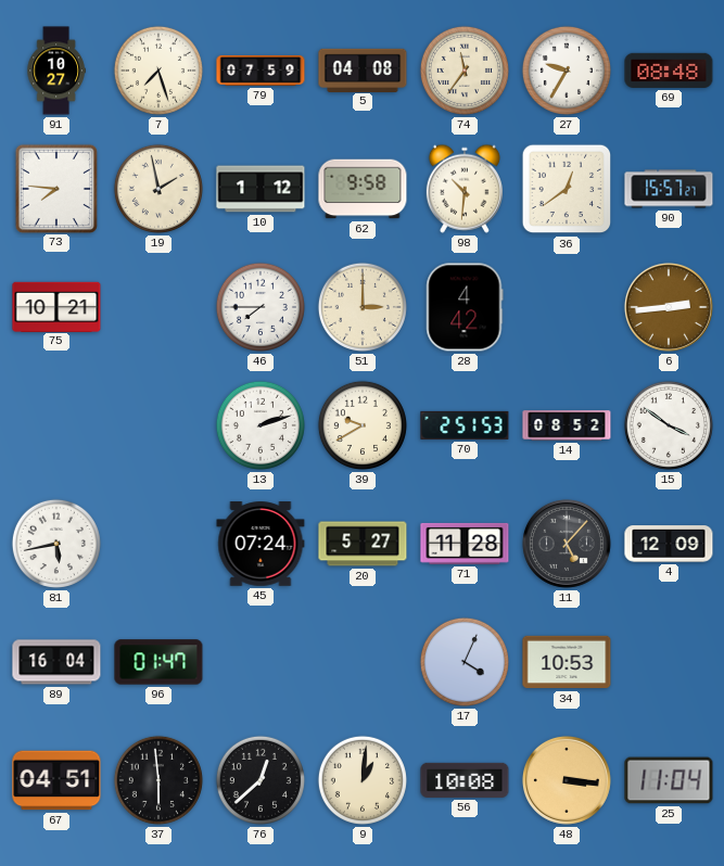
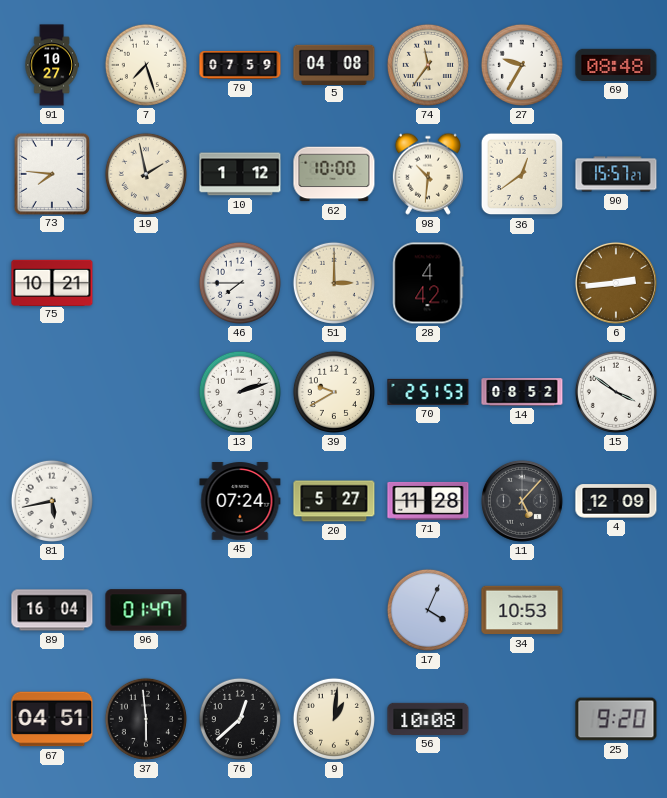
62: 9:58 -> 10:00 (334, 174)
48: 3:16 -> none (567, 780)
25: 11:04 -> 9:20 (616, 719)
